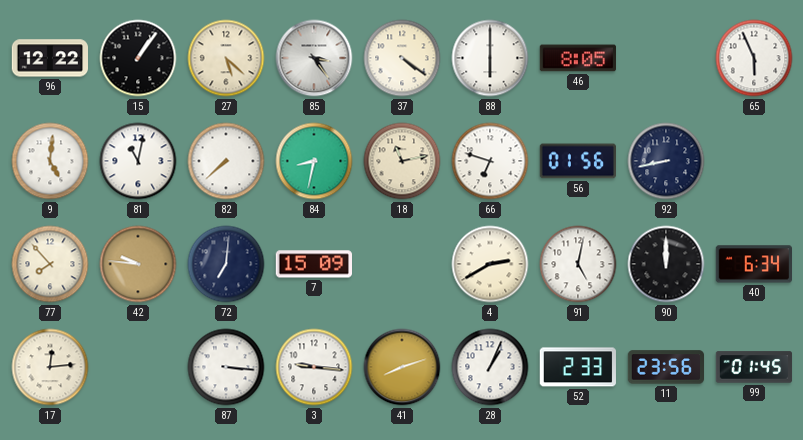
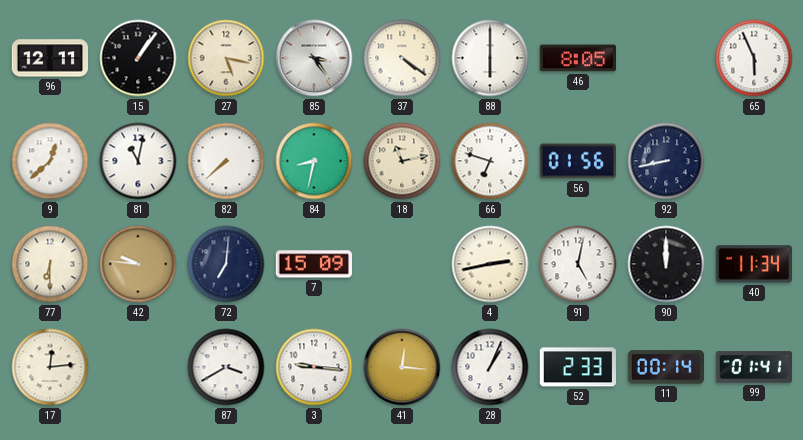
96: 12:22 -> 12:11 (49, 58)
27: 5:22 -> 5:17 (226, 58)
9: 5:01 -> 12:38 (50, 161)
77: 7:53 -> 6:30 (50, 264)
4: 2:40 -> 2:43 (490, 264)
40: 6:34 -> 11:34 (753, 264)
87: 3:16 -> 3:40 (226, 367)
41: 8:12 -> 12:16 (402, 367)
11: 23:56 -> 00:14 (666, 367)
99: 01:45 -> 01:41 (754, 367)
